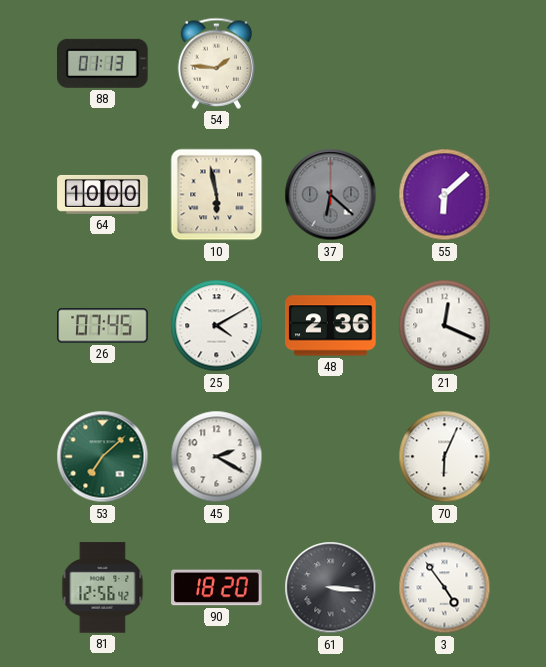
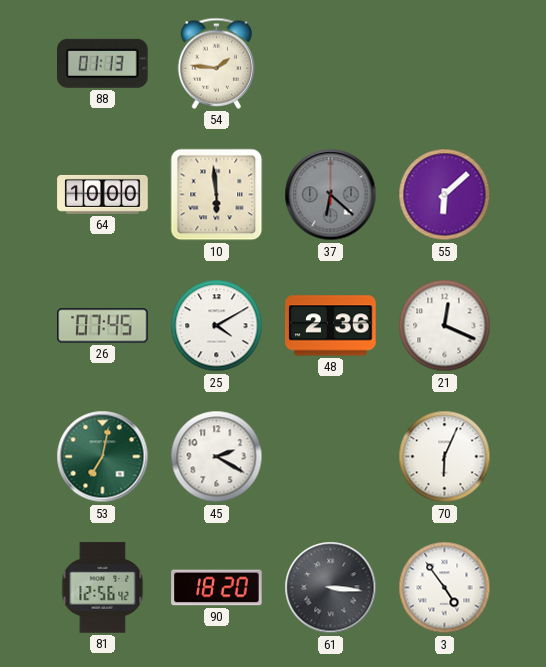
10: 5:58 -> 5:59 (217, 195)
53: 7:08 -> 7:02 (103, 457)
